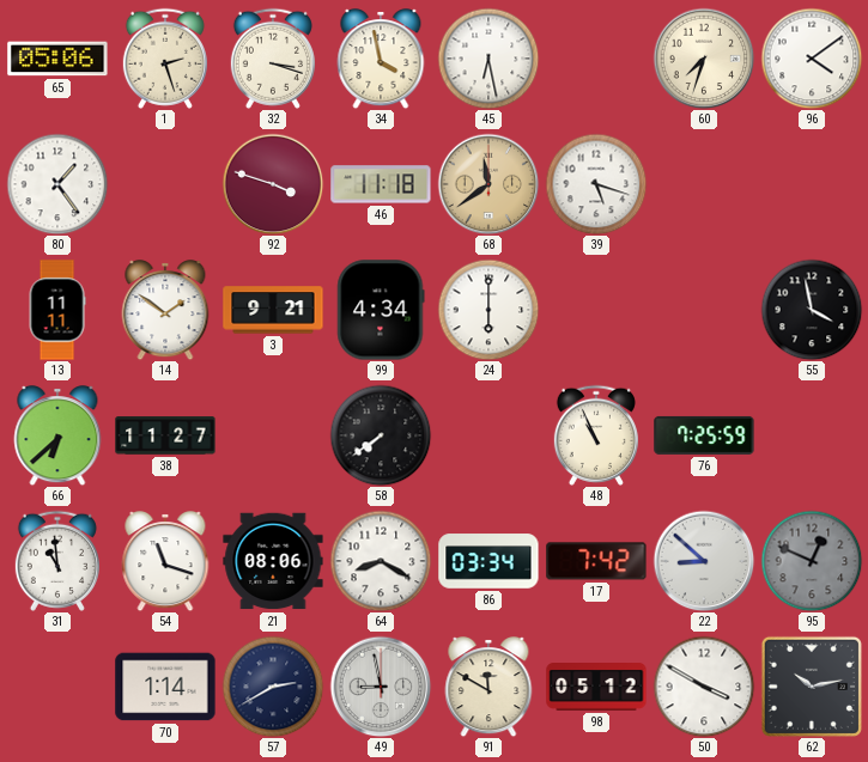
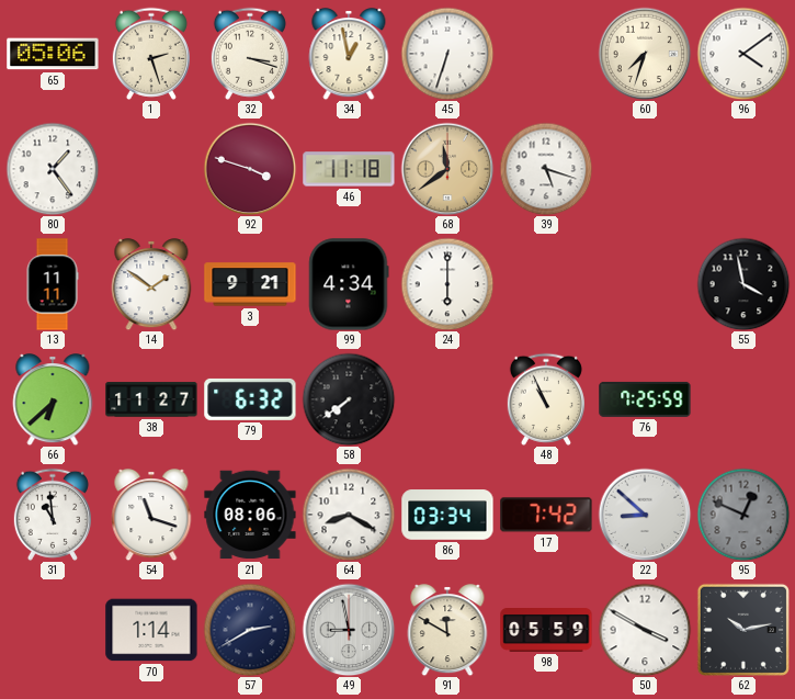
34: 3:58 -> 12:58 (349, 54)
45: 6:28 -> 6:33 (447, 54)
79: none -> 6:32 (250, 399)
98: 05:12 -> 05:59 (546, 631)
